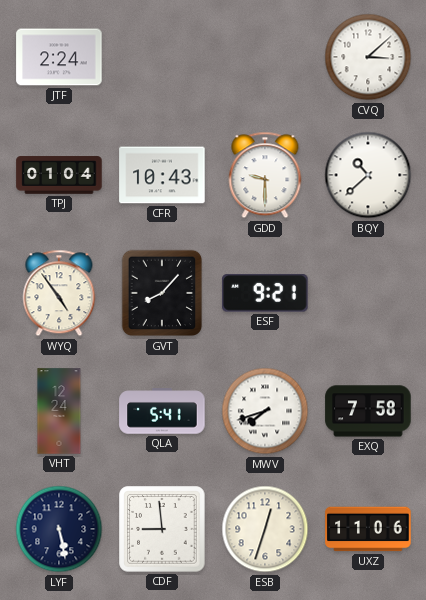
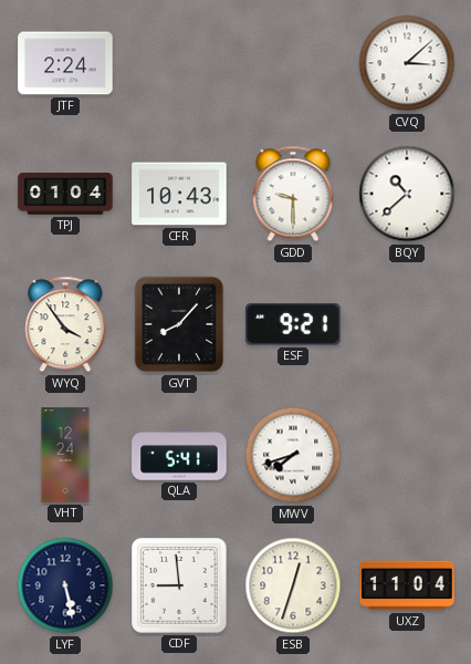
WYQ: 4:54 -> 3:54 (65, 324)
EXQ: 7:58 -> none (368, 411)
UXZ: 11:06 -> 11:04 (407, 585)
